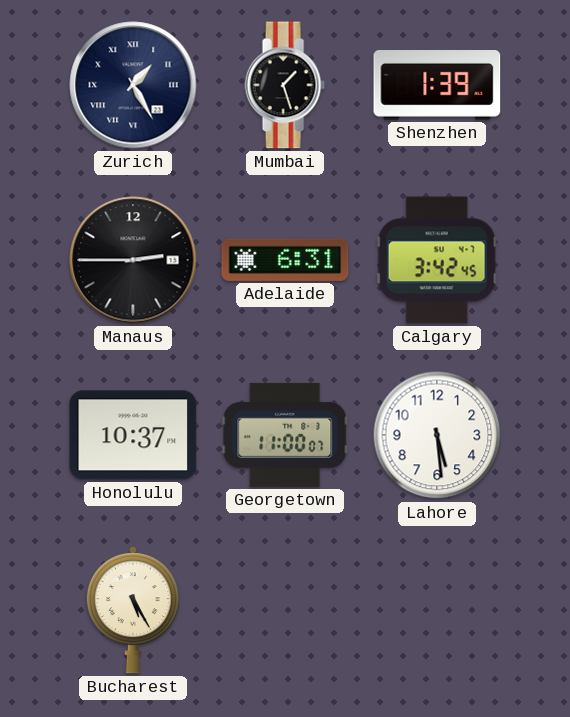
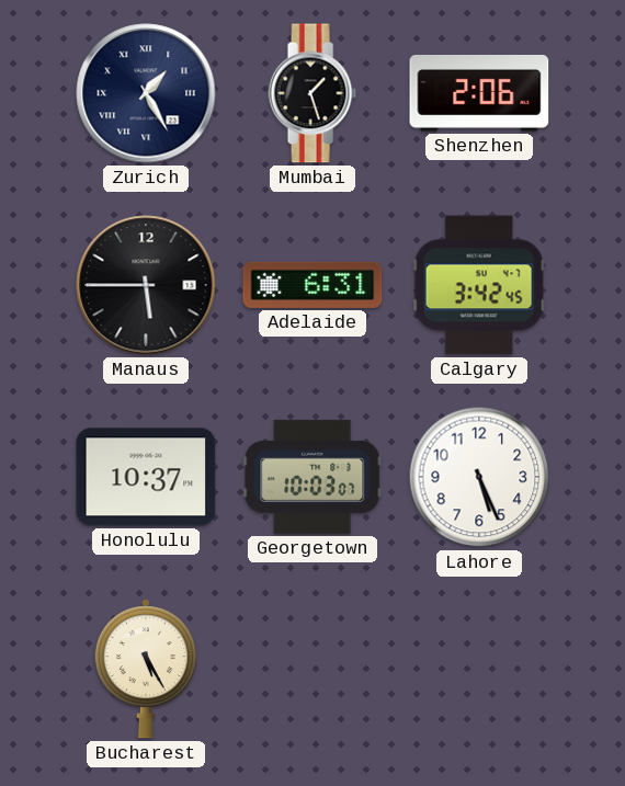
Shenzhen: 1:39 -> 2:06 (479, 94)
Manaus: 2:45 -> 5:45 (146, 285)
Georgetown: 11:00 -> 10:03 (312, 477)
Lahore: 5:29 -> 5:26 (479, 477)
